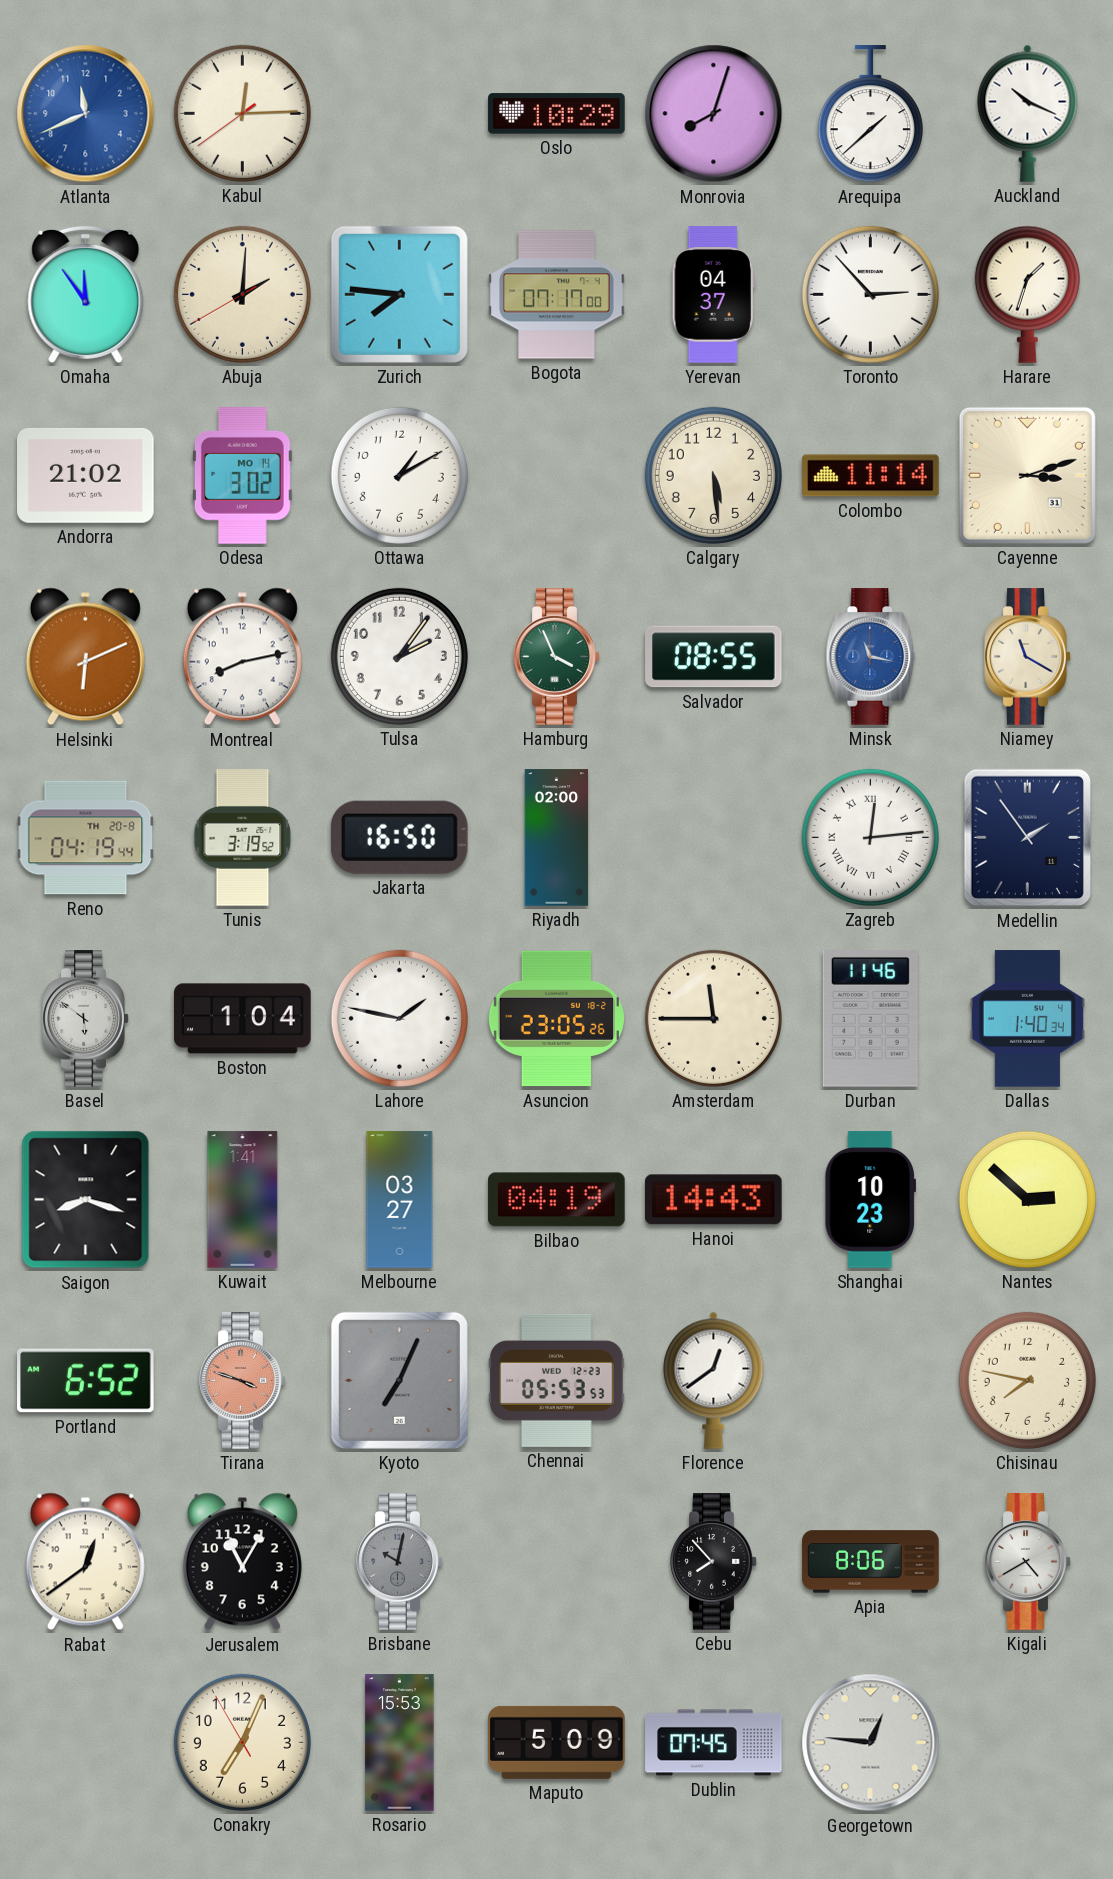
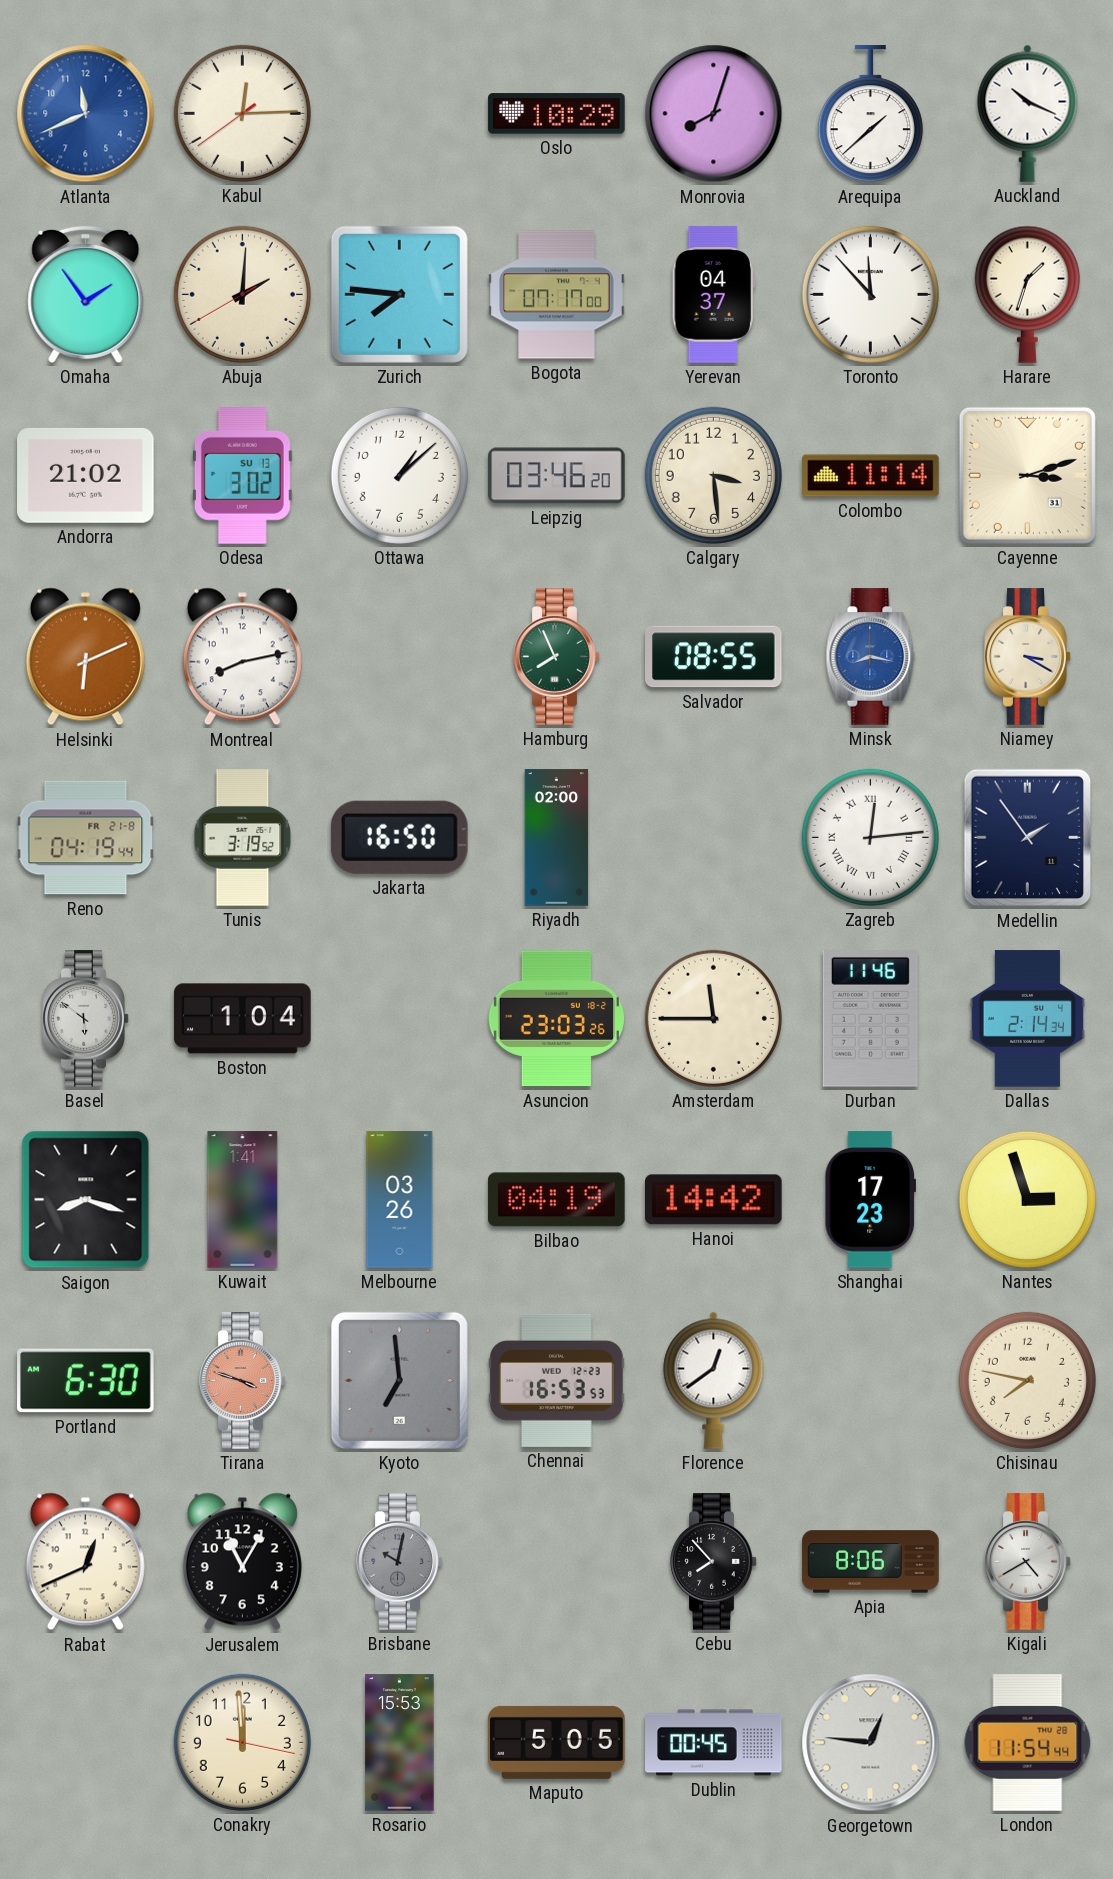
Omaha: 11:54 -> 1:54 (86, 294)
Toronto: 2:53 -> 11:53 (870, 294)
Odesa date: MO 14 -> SU 13 (242, 476)
Ottawa: 1:10 -> 1:08 (399, 475)
Leipzig: none -> 03:46 (557, 476)
Calgary: 5:29 -> 3:29 (713, 475)
Tulsa: 2:06 -> none (399, 656)
Hamburg: 3:56 -> 7:56 (557, 657)
Minsk: 11:17 -> 8:17 (871, 657)
Niamey: 11:20 -> 3:20 (1028, 657)
Reno date: TH 20-8 -> FR 21-8 (86, 838)
Lahore: 1:47 -> none (399, 1018)
Asuncion: 23:05 -> 23:03 (556, 1019)
Dallas: 1:40 -> 2:14 (1027, 1019)
Melbourne: 03:27 -> 03:26 (400, 1200)
Hanoi: 14:43 -> 14:42 (714, 1200)
Shanghai: 10:23 -> 17:23 (870, 1200)
Nantes: 2:52 -> 2:57 (1027, 1199)
Portland: 6:52 -> 6:30 (86, 1381)
Kyoto: 7:04 -> 6:59 (399, 1380)
Chennai: 05:53 -> 16:53 (557, 1380)
Rabat: 12:39 -> 12:41 (85, 1562)
Conakry: 7:03 -> 11:59 (242, 1742)
Maputo: 5:09 -> 5:05 (557, 1742)
Dublin: 07:45 -> 00:45 (714, 1743)
London: none -> 11:54 (1028, 1743)
